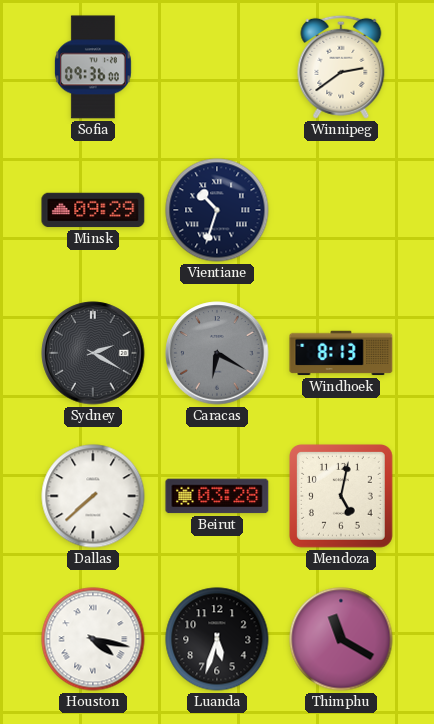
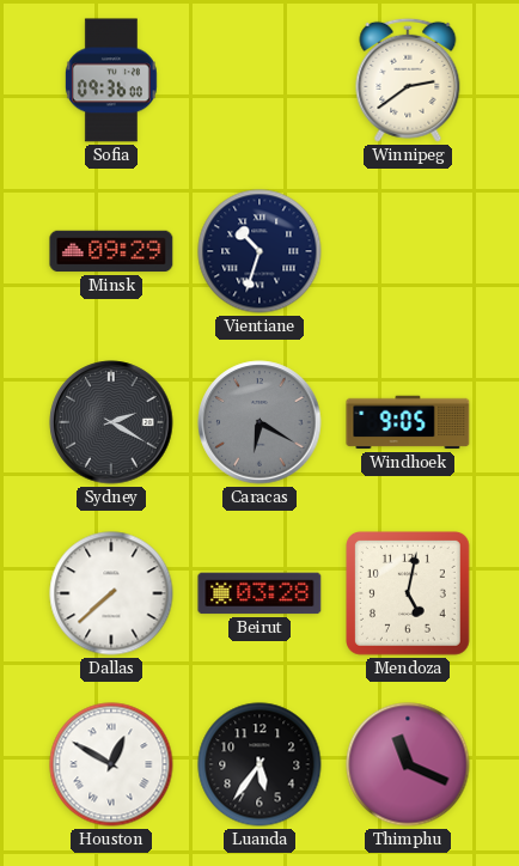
Windhoek: 8:13 -> 9:05 (408, 422)
Houston: 4:17 -> 12:50 (111, 764)
Luanda: 5:33 -> 5:36 (259, 764)
Thimphu: 11:20 -> 11:19 (408, 764)
